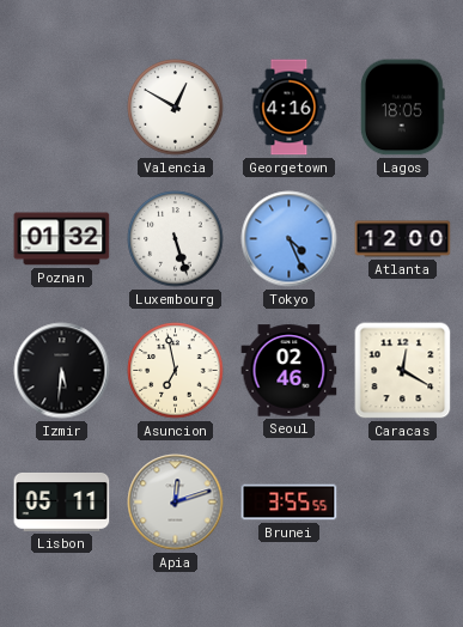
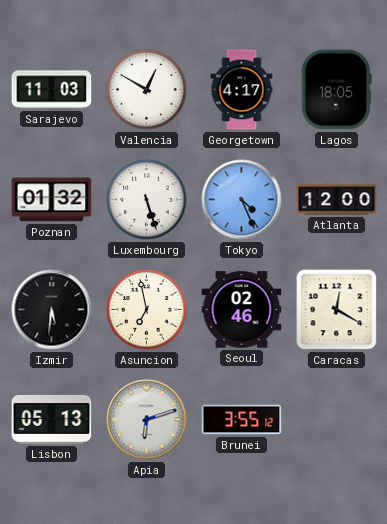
Sarajevo: none -> 11:03 (52, 90)
Georgetown: 4:16 -> 4:17 (242, 90)
Lisbon: 05:11 -> 05:13 (52, 420)
Apia: 12:12 -> 6:12 (147, 420)
Brunei: 3:55:55 -> 3:55:12 (242, 420)
